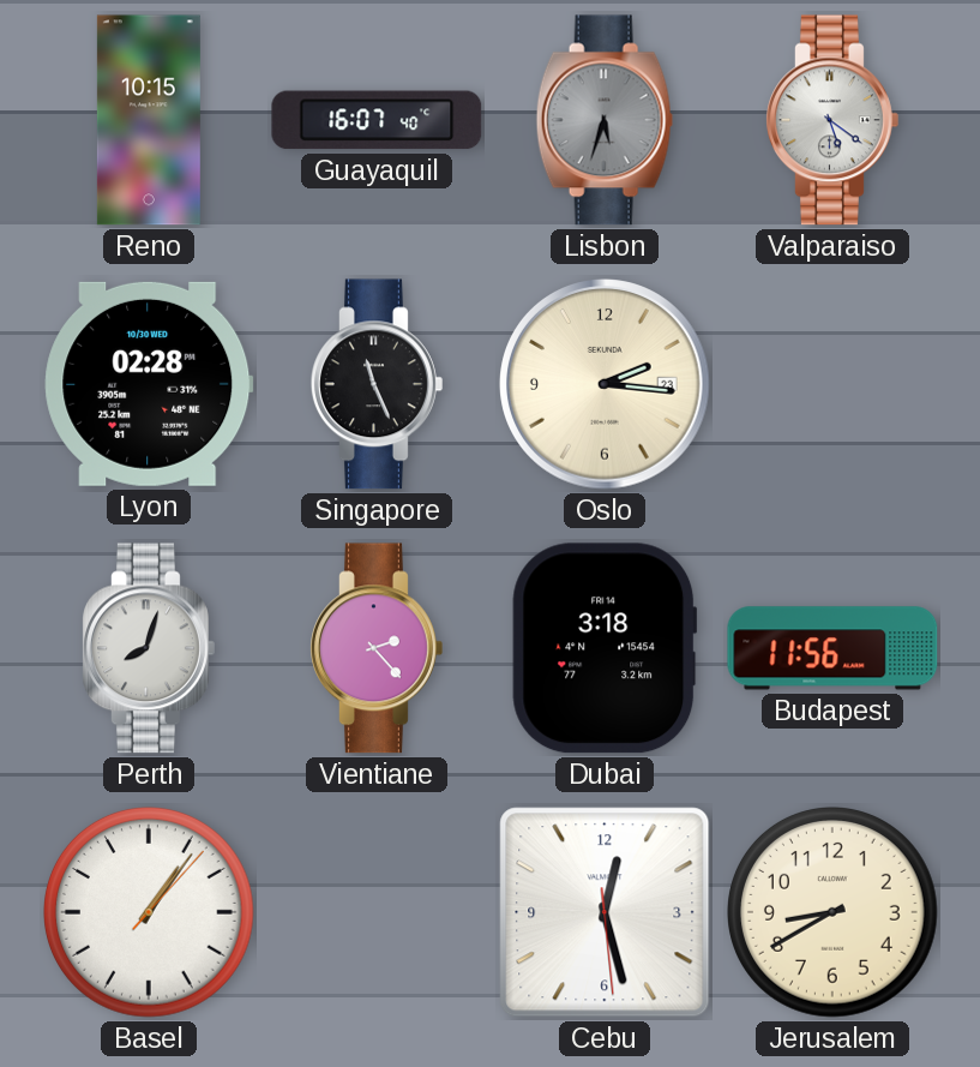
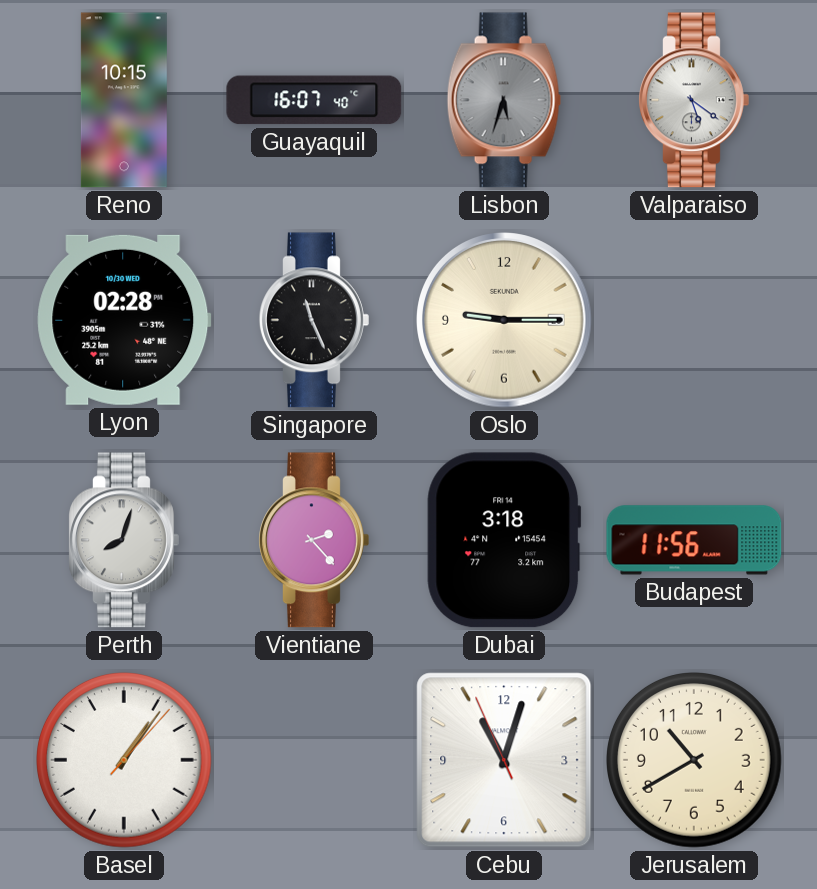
Oslo: 2:16 -> 9:15 (504, 320)
Cebu: 12:27 -> 11:02 (504, 760)
Jerusalem: 8:40 -> 10:40 (695, 761)
